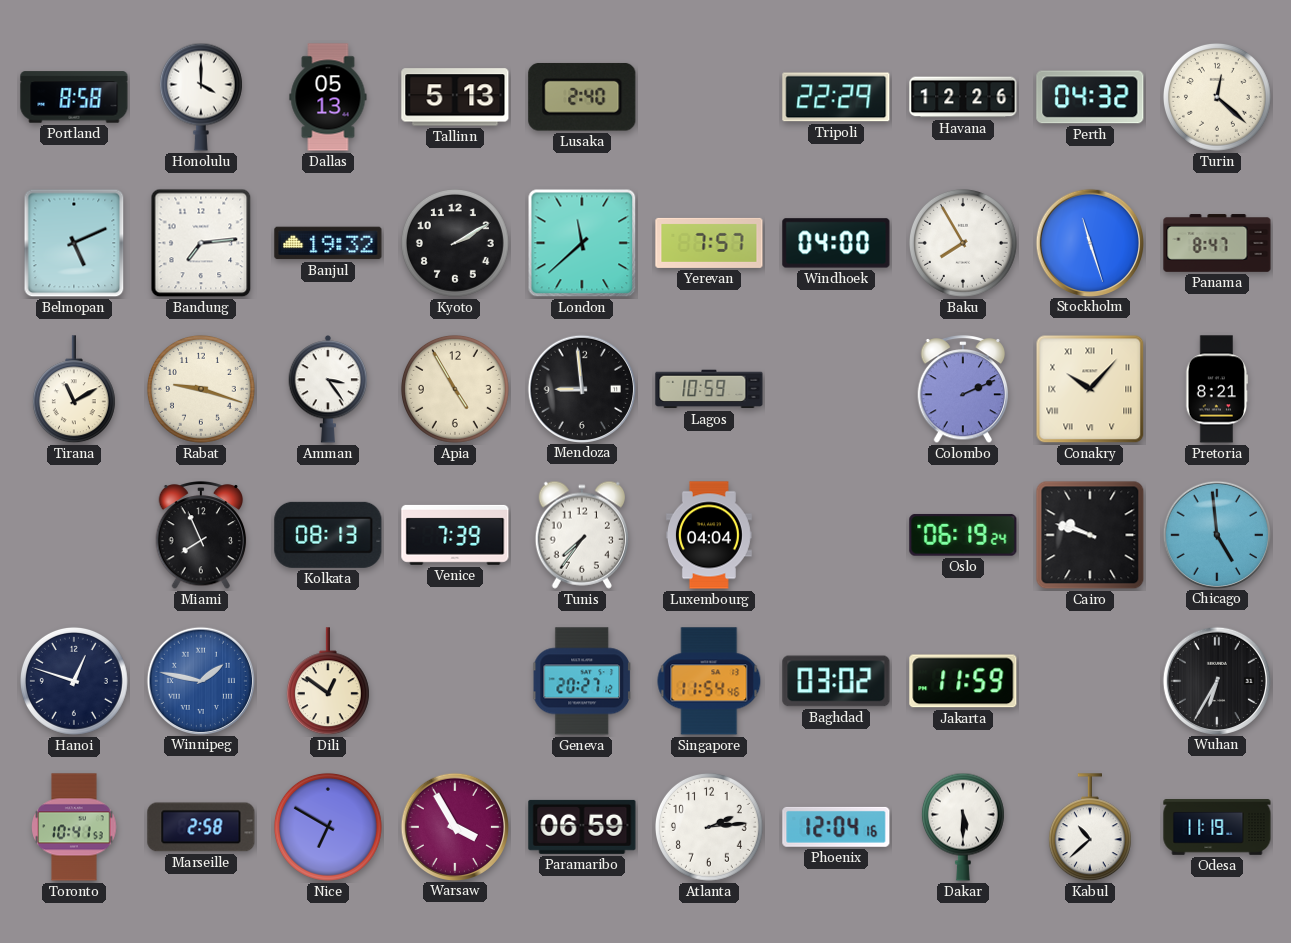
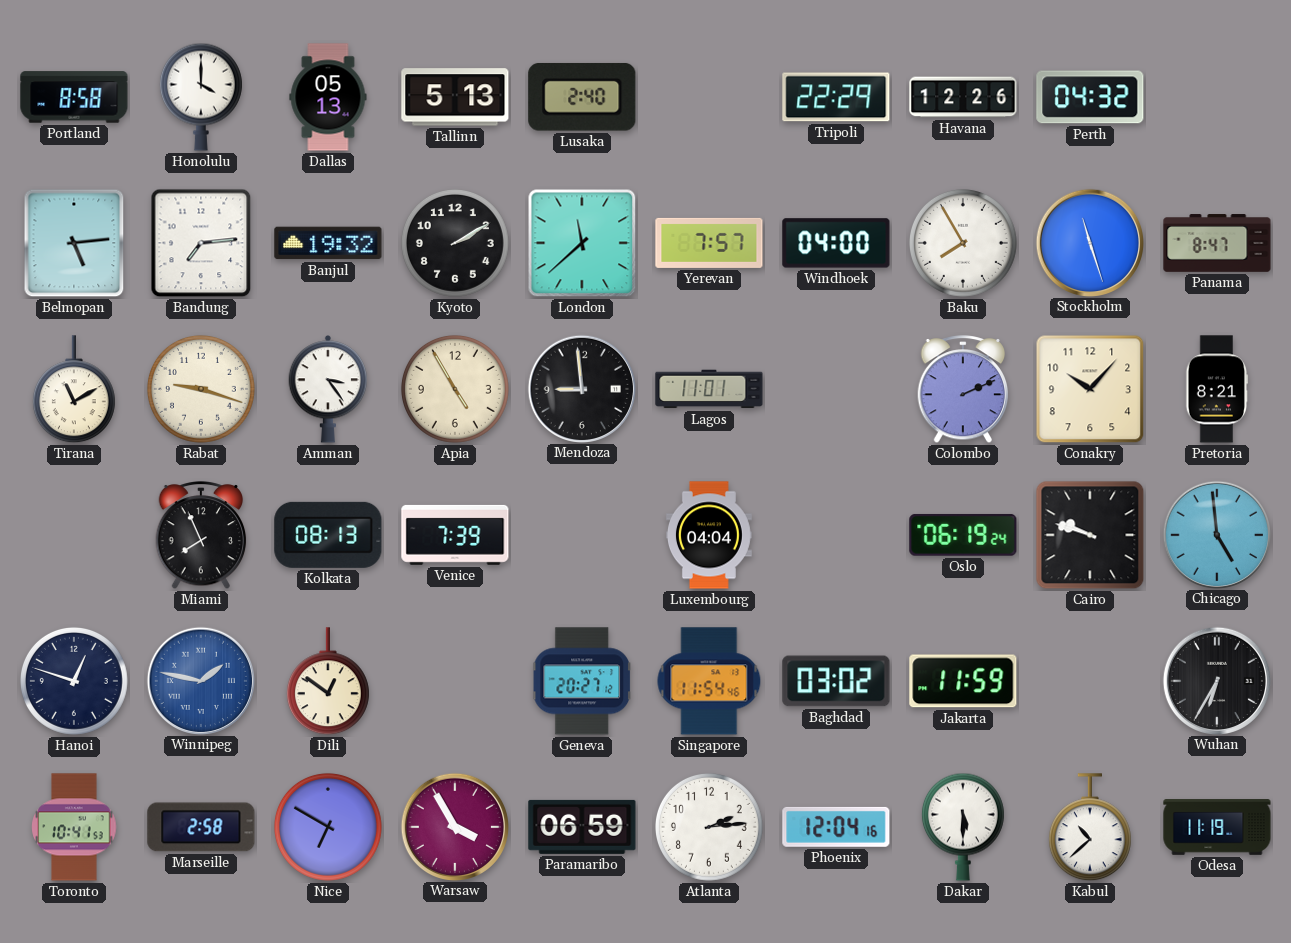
Turin: 12:22 -> none (1217, 97)
Belmopan: 5:11 -> 5:14 (74, 243)
Lagos: 10:59 -> 11:01 (709, 389)
Conakry numerals: Roman -> Arabic (1090, 389)
Tunis: 7:36 -> none (582, 535)
